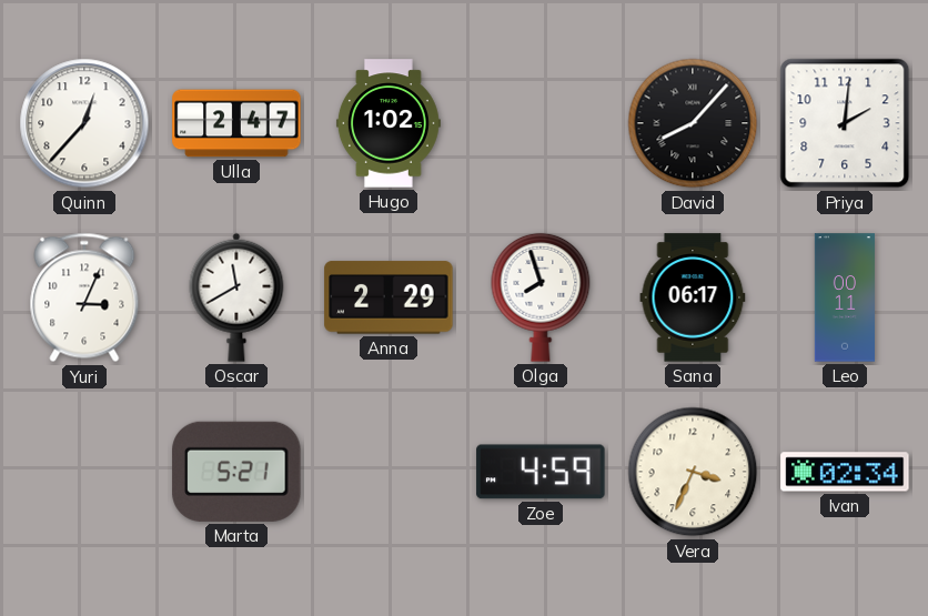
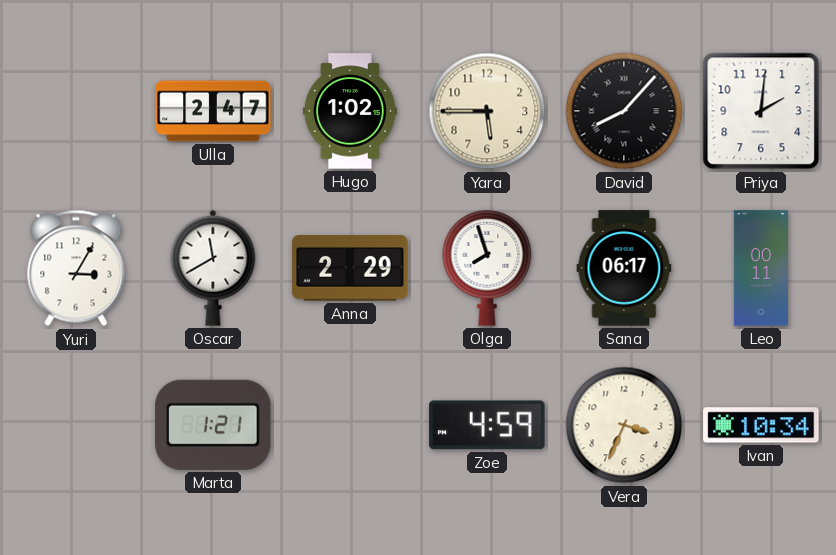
Quinn: 12:37 -> none (84, 123)
Yara: none -> 5:45 (487, 111)
Yuri: 3:04 -> 3:05 (76, 268)
Marta: 5:21 -> 1:21 (213, 425)
Ivan: 02:34 -> 10:34 (761, 425)
